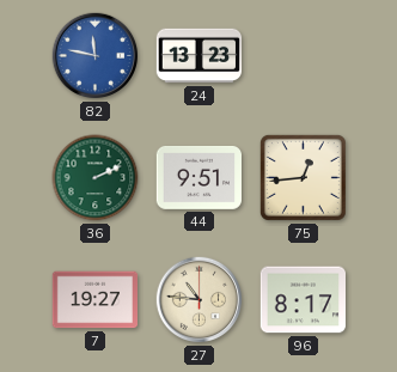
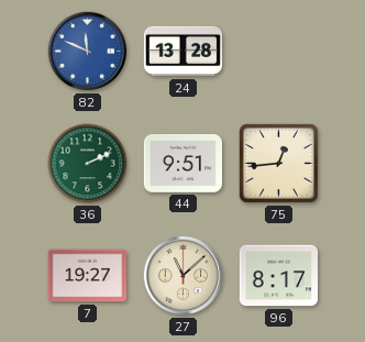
82: 11:47 -> 11:49 (88, 52)
24: 13:23 -> 13:28 (184, 52)
27: 10:46 -> 11:08 (184, 276)
